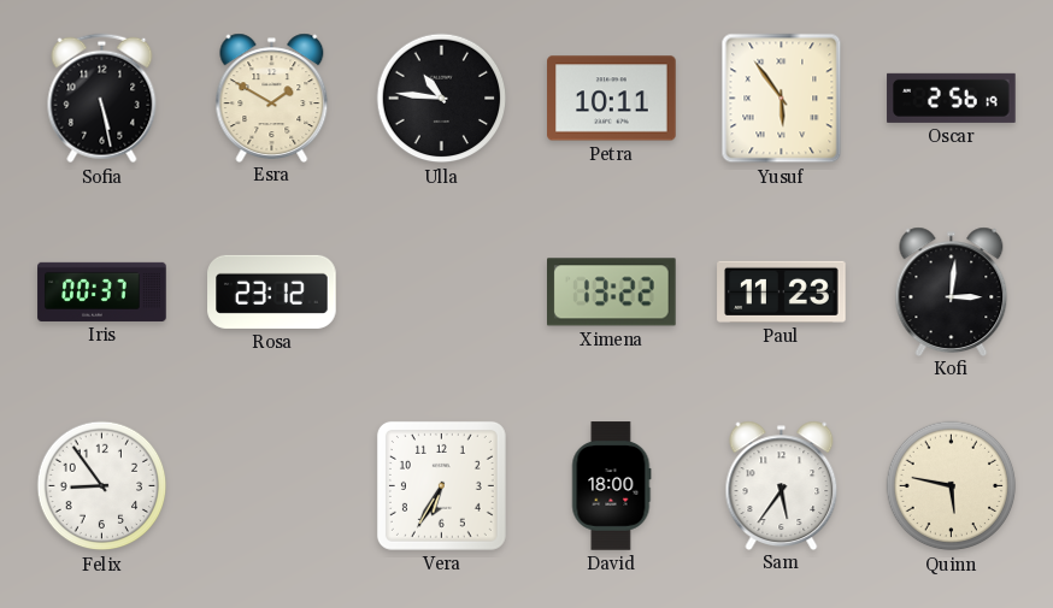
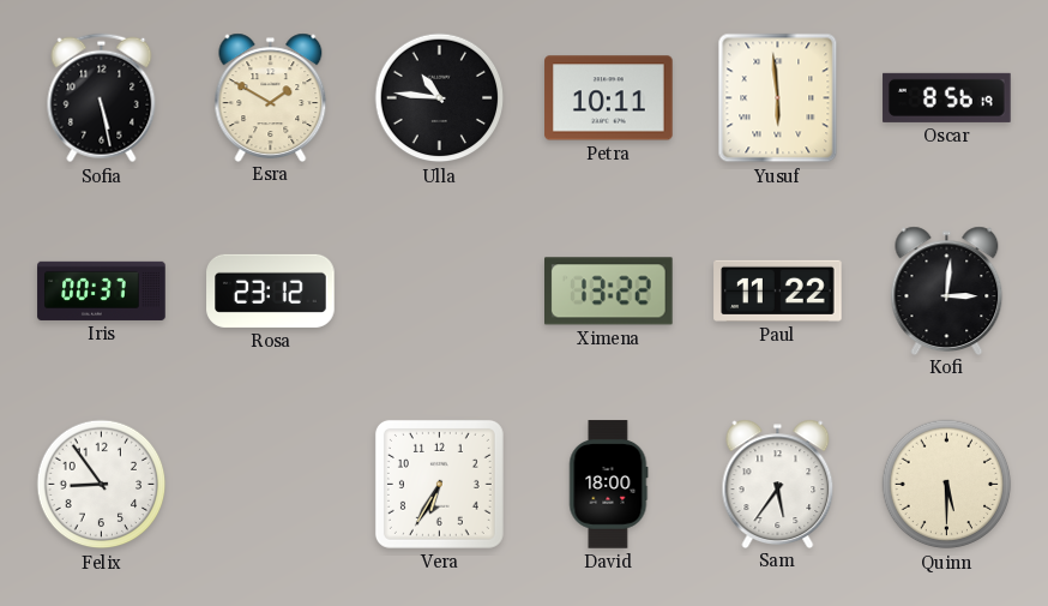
Yusuf: 5:54 -> 5:59 (778, 98)
Oscar: 2:56 -> 8:56 (947, 97)
Paul: 11:23 -> 11:22 (778, 290)
Quinn: 5:47 -> 5:30 (947, 485)
